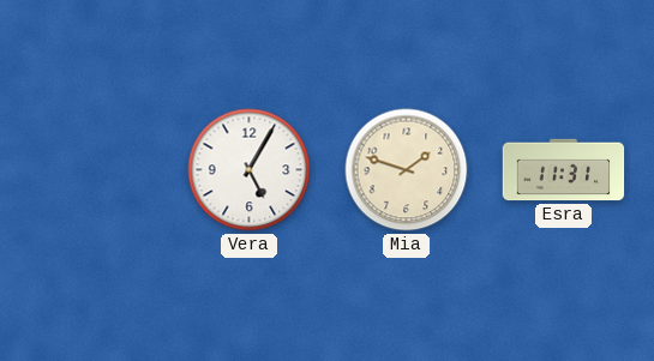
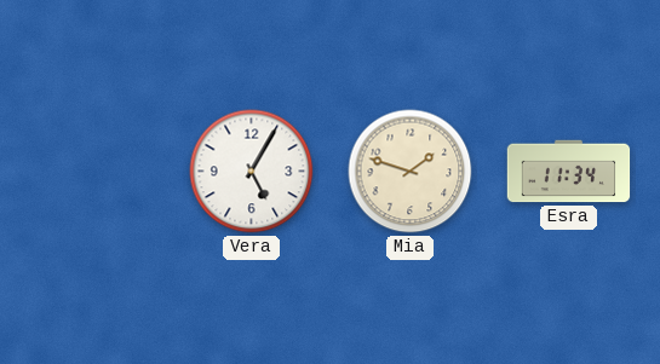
Esra: 11:31 -> 11:34 (569, 172)
